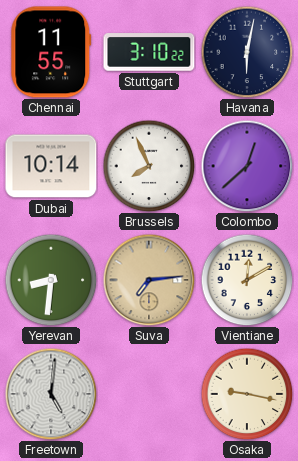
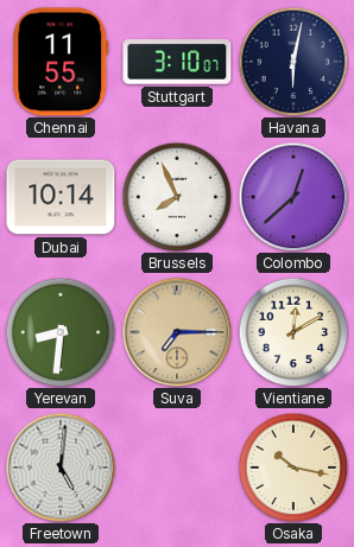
Stuttgart: 3:10:22 -> 3:10:07 (177, 62)
Suva: 7:14 -> 7:15 (177, 332)
Osaka: 9:17 -> 10:17 (293, 468)
